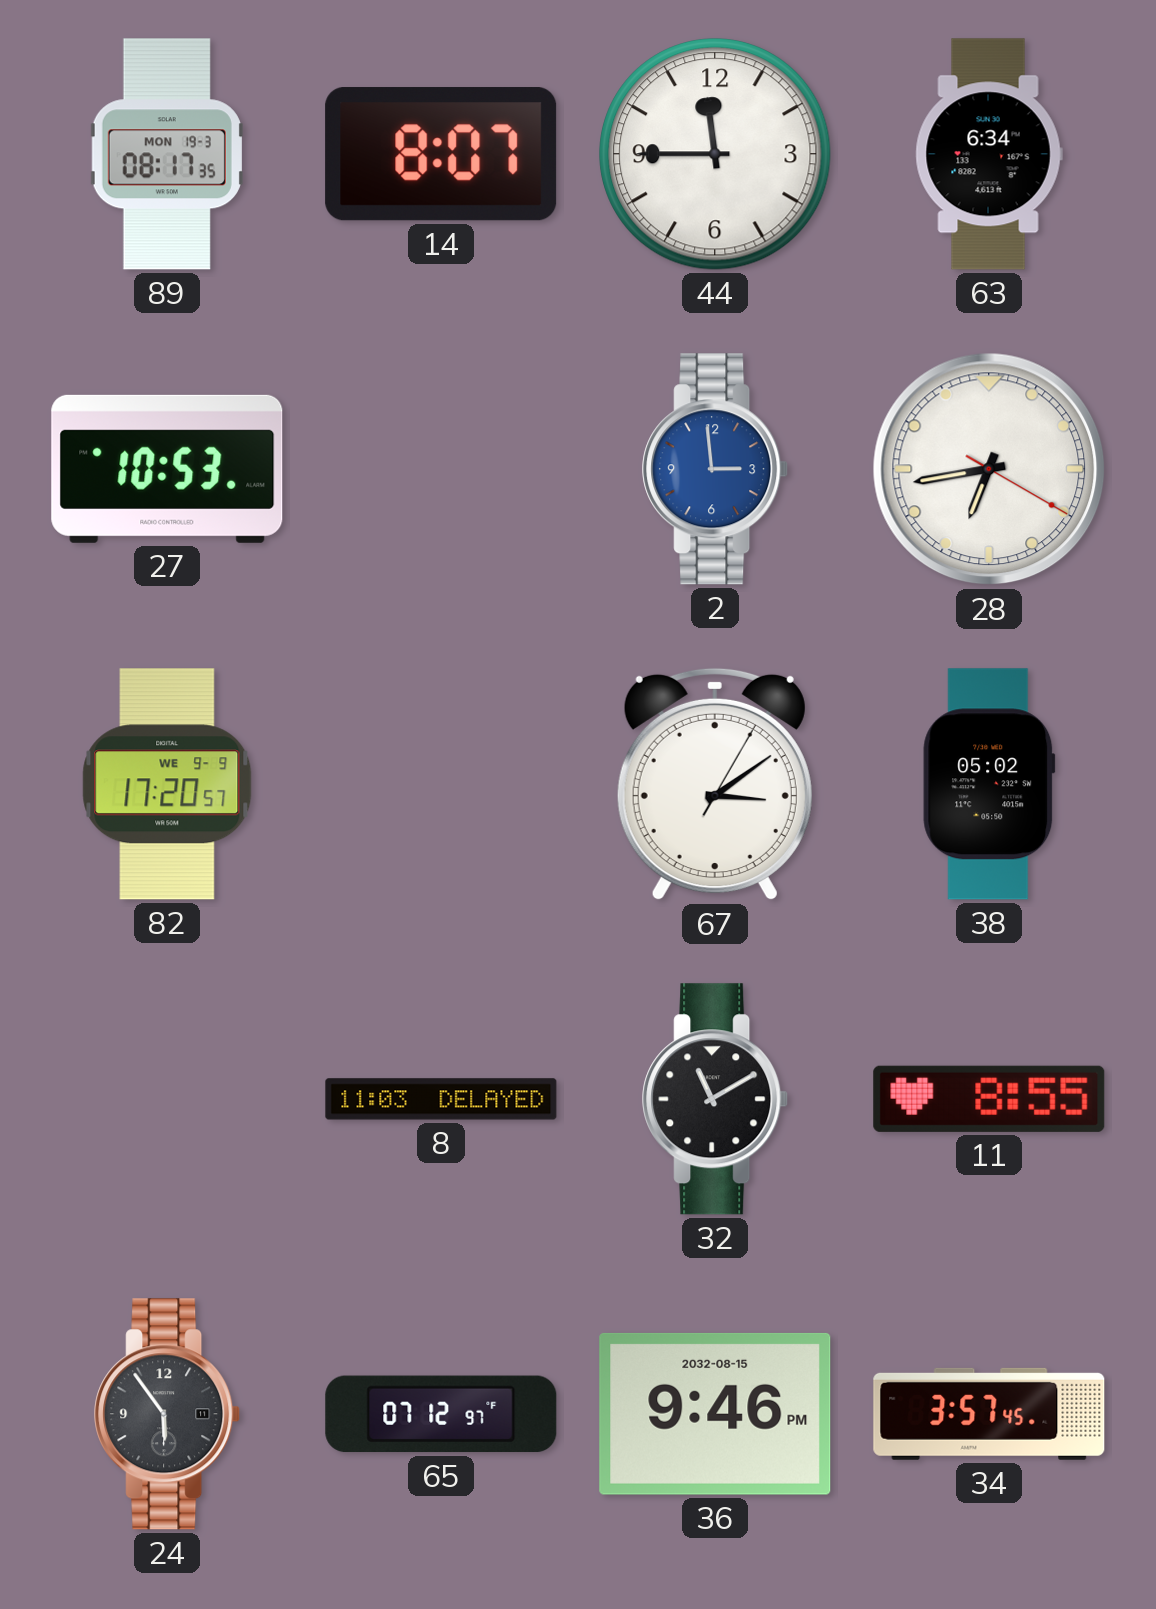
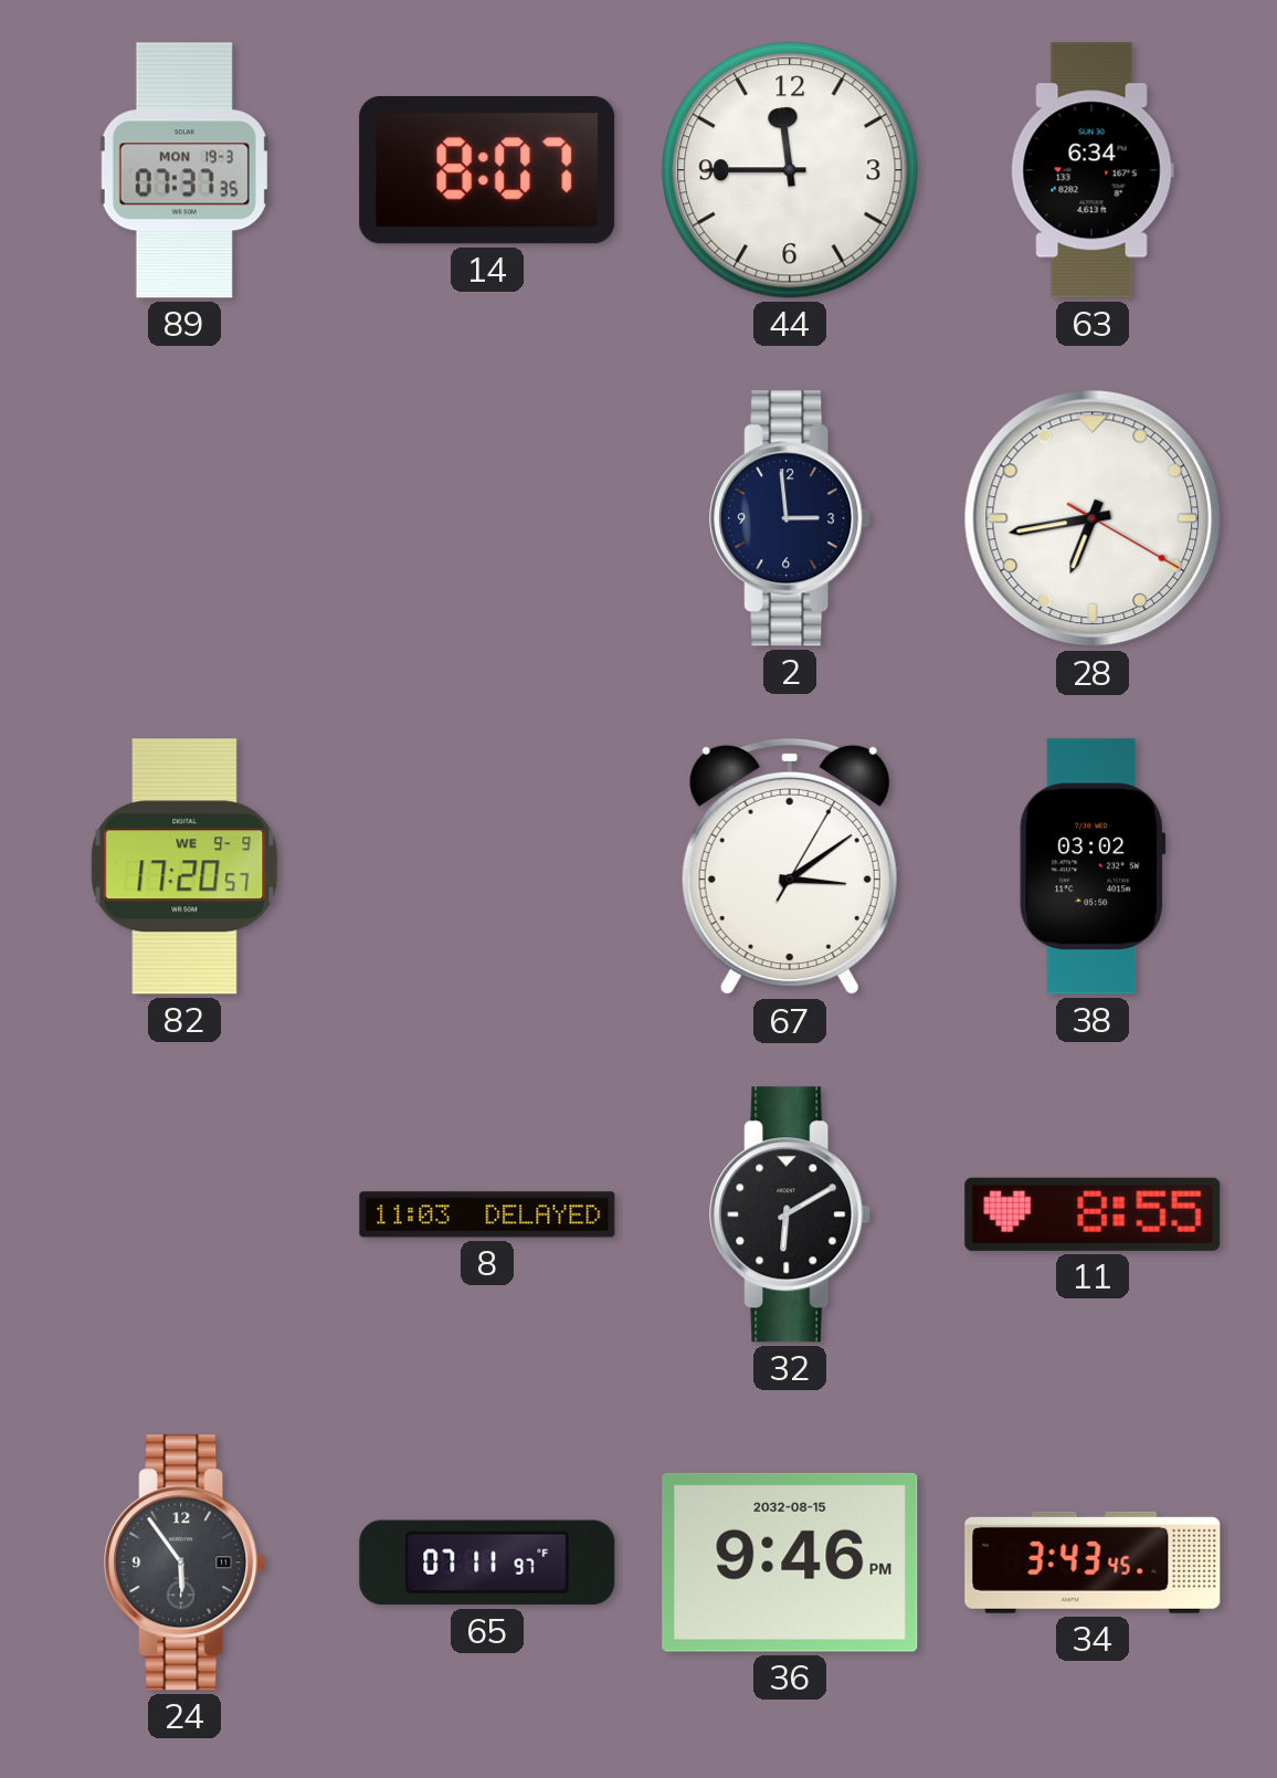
89: 08:17 -> 07:37 (184, 170)
27: 10:53 -> none (167, 469)
2 dial: blue -> navy (791, 518)
38: 05:02 -> 03:02 (1093, 866)
32: 11:10 -> 6:10 (791, 1214)
65: 07:12 -> 07:11 (487, 1563)
34: 3:57 -> 3:43 (1093, 1563)
